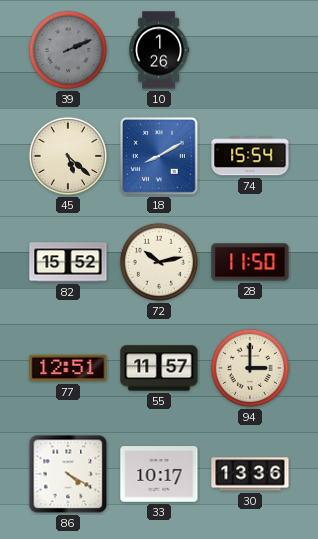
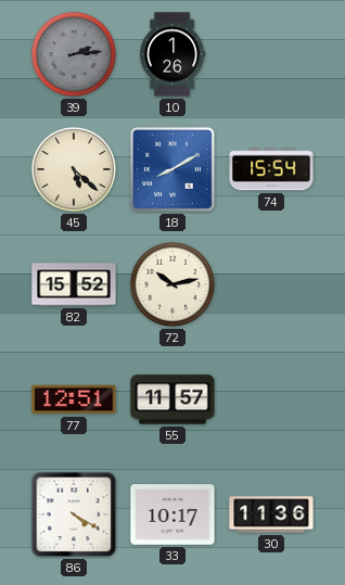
39: 2:11 -> 2:14 (74, 54)
28: 11:50 -> none (250, 262)
94: 3:00 -> none (250, 368)
30: 13:36 -> 11:36 (271, 514)
